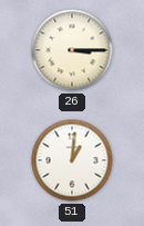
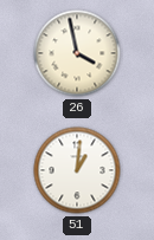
26: 3:15 -> 3:58 (77, 53)
